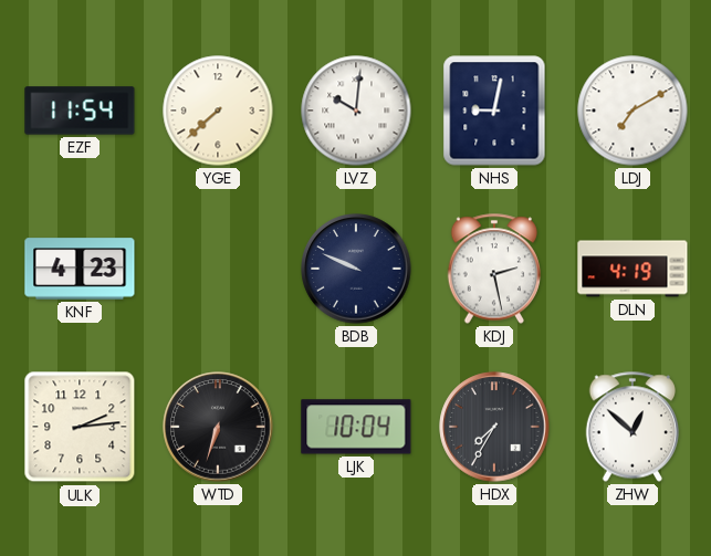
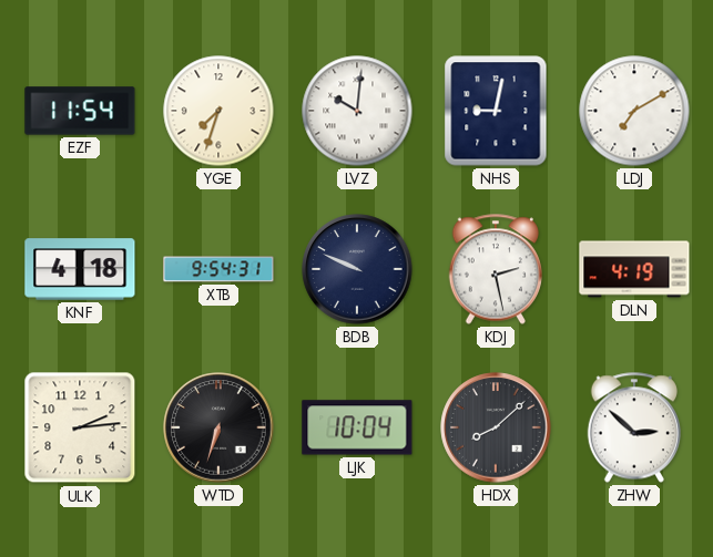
YGE: 7:38 -> 7:33 (218, 111)
KNF: 4:23 -> 4:18 (80, 269)
XTB: none -> 9:54 (218, 269)
HDX: 7:35 -> 8:08 (496, 427)
ZHW: 12:52 -> 2:52 (633, 427)
